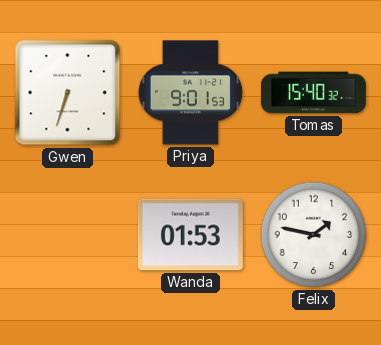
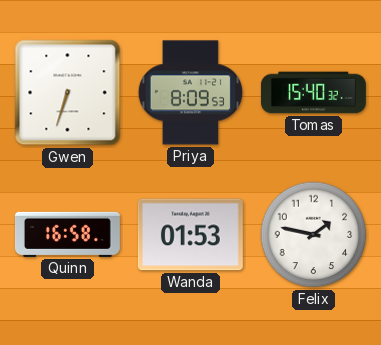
Priya: 9:01 -> 8:09 (190, 93)
Quinn: none -> 16:58 (67, 234)
